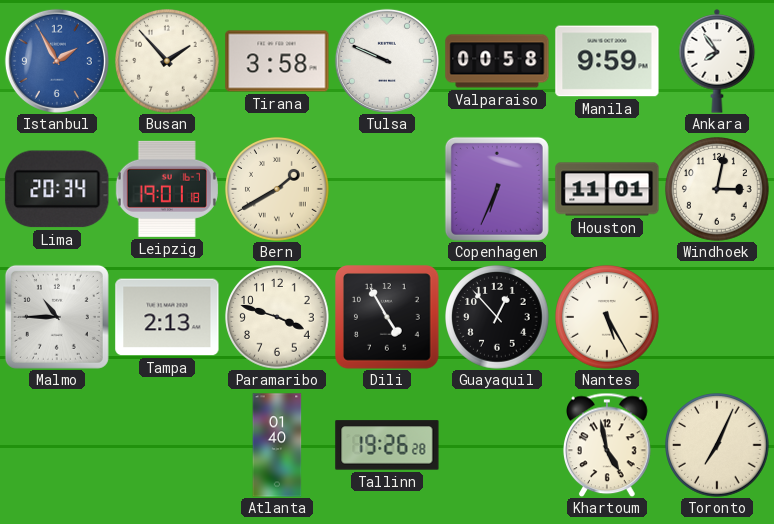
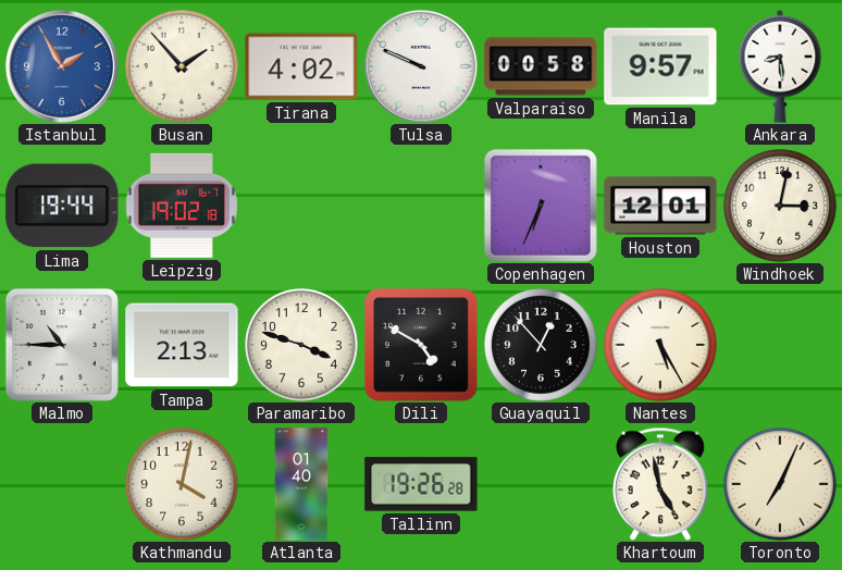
Tirana: 3:58 -> 4:02 (301, 66)
Manila: 9:59 -> 9:57 (660, 66)
Ankara: 7:54 -> 8:29 (780, 66)
Lima: 20:34 -> 19:44 (62, 206)
Leipzig: 19:01 -> 19:02 (182, 206)
Bern: 1:40 -> none (277, 189)
Houston: 11:01 -> 12:01 (660, 206)
Dili: 4:55 -> 4:50 (422, 346)
Kathmandu: none -> 4:02 (182, 484)
